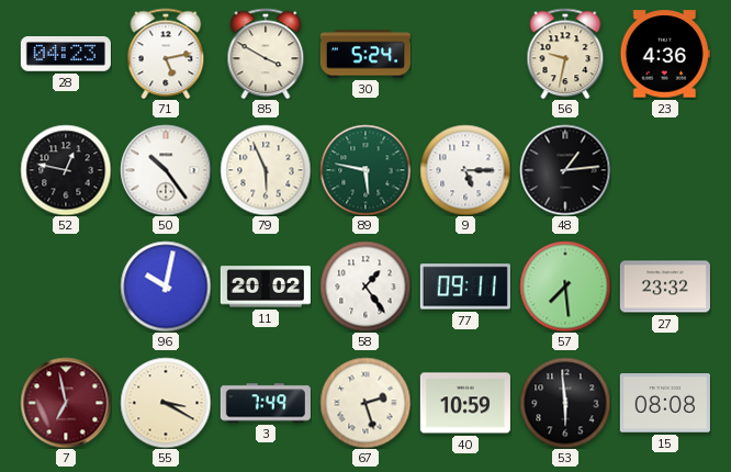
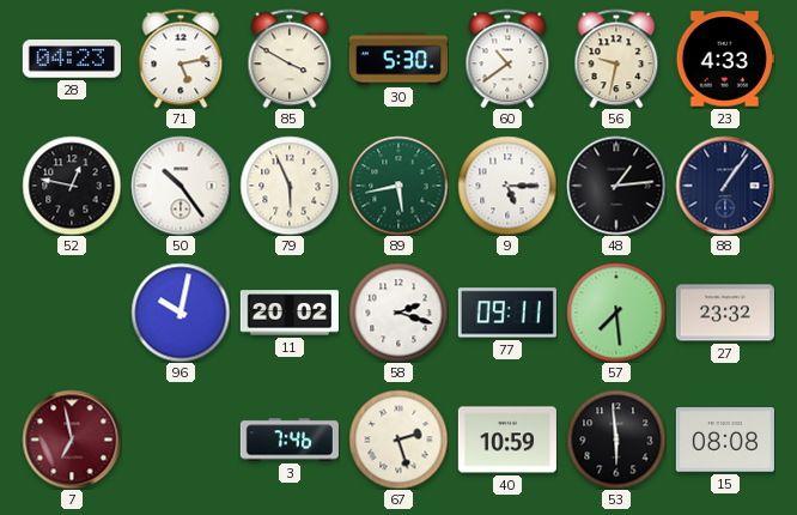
30: 5:24 -> 5:30 (398, 59)
60: none -> 10:39 (507, 59)
23: 4:36 -> 4:33 (725, 59)
89: 5:47 -> 5:43 (398, 186)
88: none -> 1:06 (725, 186)
58: 1:24 -> 2:18 (398, 313)
55: 3:20 -> none (166, 403)
3: 7:49 -> 7:46 (290, 440)
